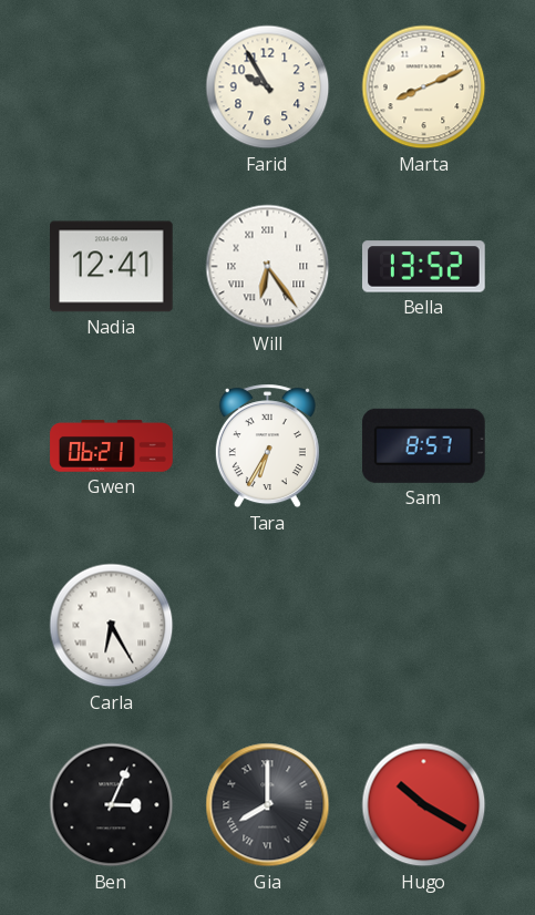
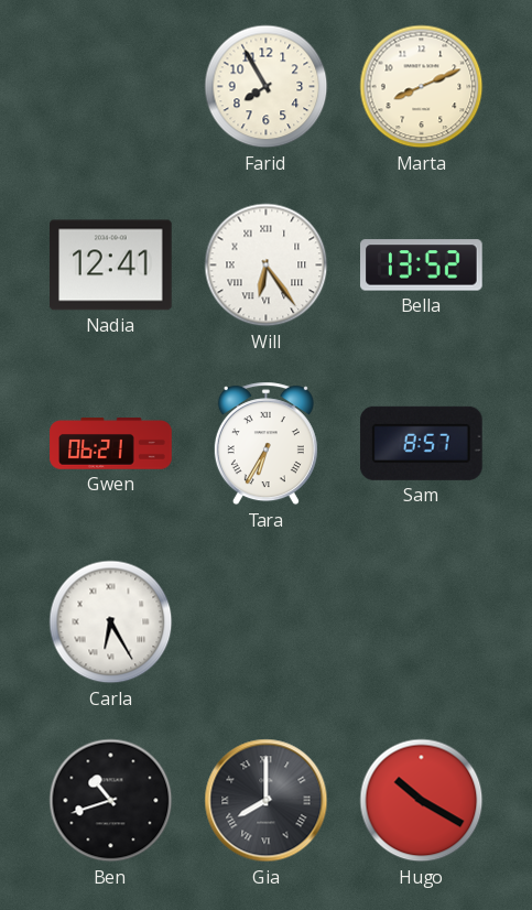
Farid: 9:55 -> 7:55 (267, 87)
Ben: 3:04 -> 10:42 (111, 801)
